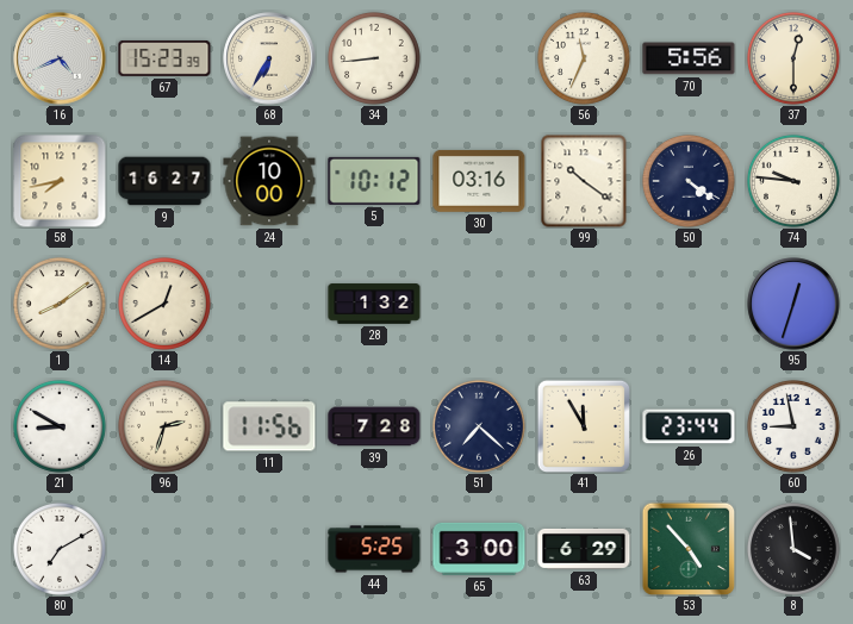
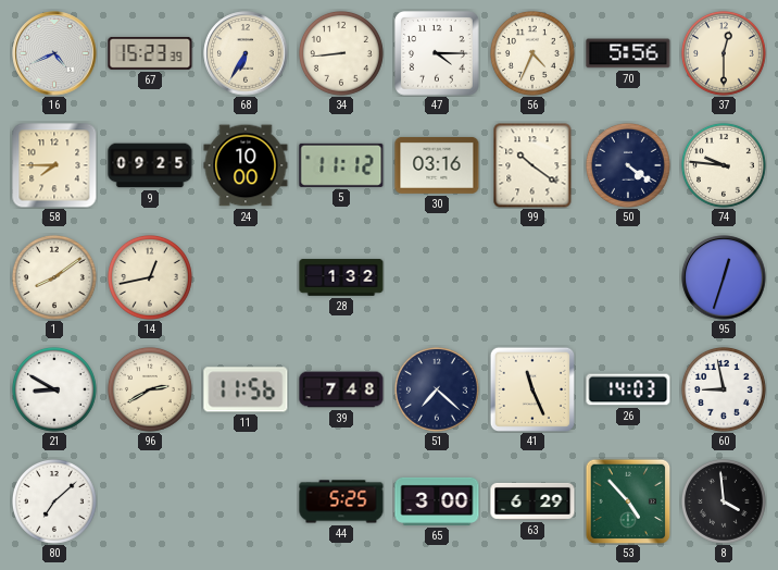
47: none -> 4:15 (438, 54)
56: 11:34 -> 4:34 (532, 53)
58: 7:43 -> 7:45 (54, 165)
9: 16:27 -> 09:25 (150, 165)
5: 10:12 -> 11:12 (341, 165)
14: 12:40 -> 12:43 (150, 277)
96: 2:33 -> 2:40 (150, 389)
39: 7:28 -> 7:48 (341, 389)
41: 11:55 -> 11:26 (531, 388)
26: 23:44 -> 14:03 (628, 389)
80: 7:10 -> 7:08 (54, 501)
